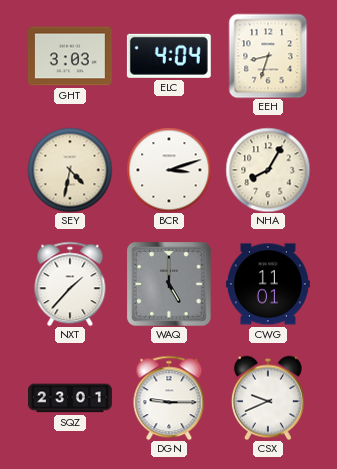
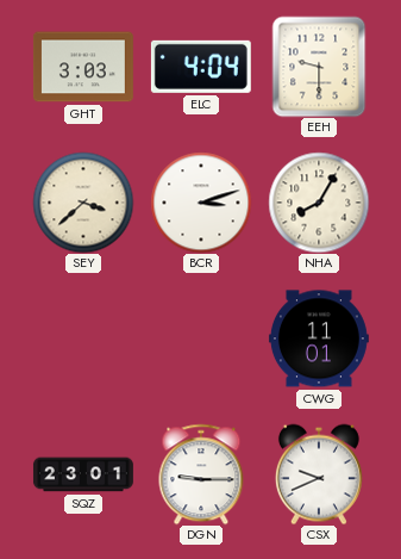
EEH: 8:33 -> 9:30 (319, 67)
SEY: 4:32 -> 3:38 (83, 203)
NXT: 1:37 -> none (70, 284)
WAQ: 5:00 -> none (169, 284)
